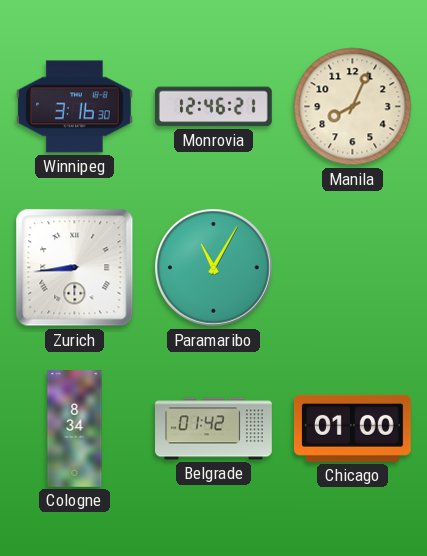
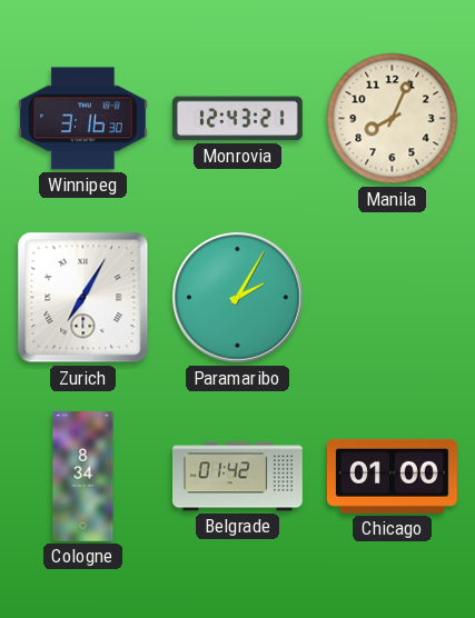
Monrovia: 12:46 -> 12:43 (237, 119)
Zurich: 8:44 -> 7:05 (83, 298)
Paramaribo: 11:05 -> 2:05 (238, 298)
